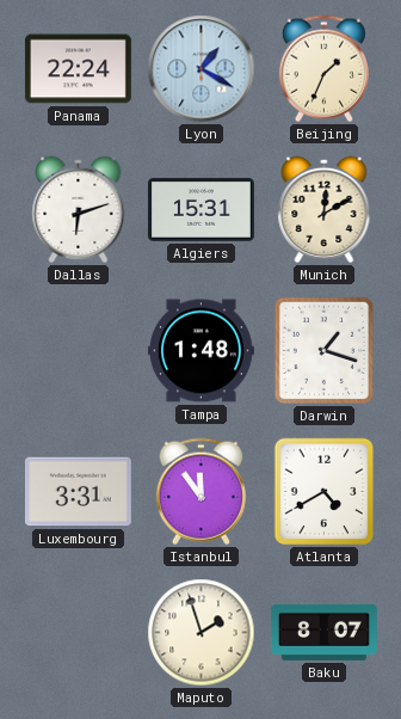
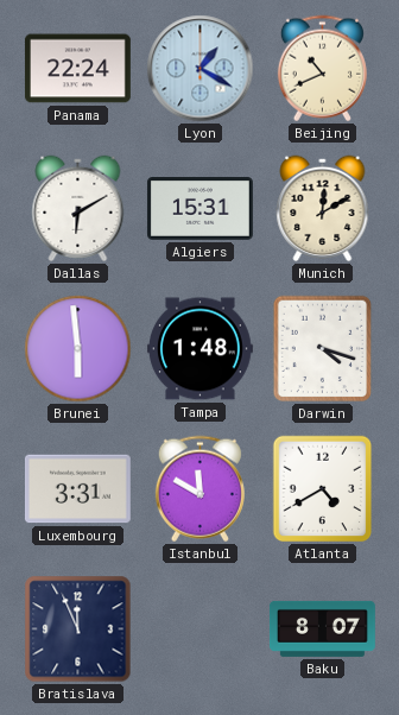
Beijing: 1:34 -> 10:41 (322, 69)
Dallas: 6:12 -> 6:10 (78, 209)
Brunei: none -> 5:59 (78, 349)
Darwin: 1:18 -> 4:18 (323, 349)
Istanbul: 11:54 -> 11:50 (199, 489)
Bratislava: none -> 11:56 (78, 629)
Maputo: 1:57 -> none (202, 633)
